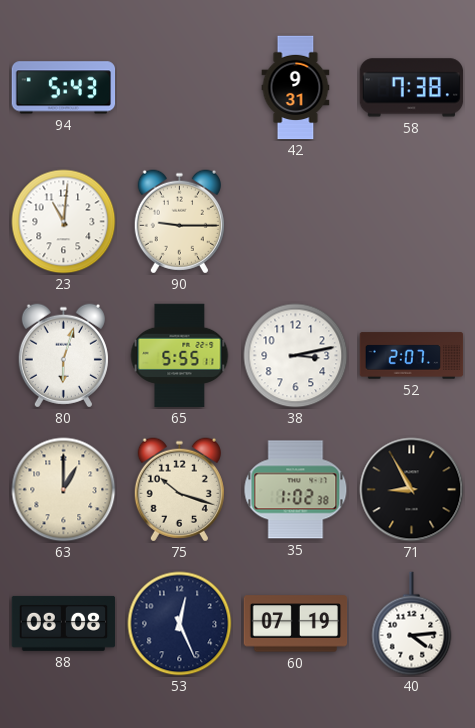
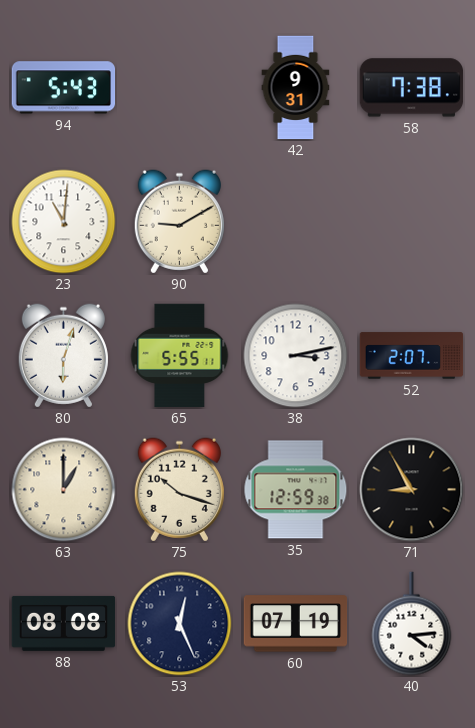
90: 9:15 -> 9:10 (179, 222)
35: 1:02 -> 12:59 (296, 490)
